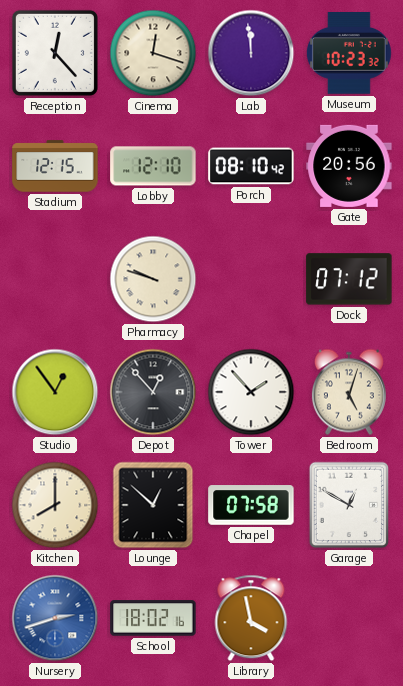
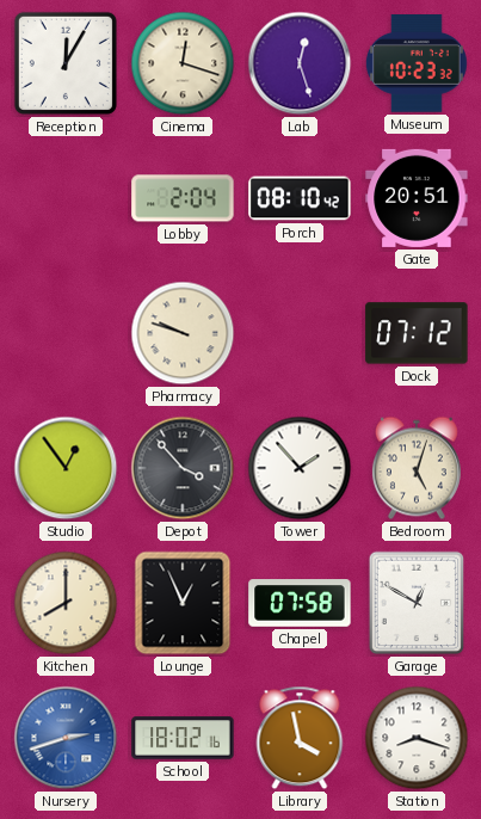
Reception: 12:23 -> 12:05 (66, 63)
Lab: 11:59 -> 12:27 (300, 63)
Stadium: 12:15 -> none (55, 166)
Lobby: 12:10 -> 2:04 (183, 198)
Gate: 20:56 -> 20:51 (417, 198)
Depot: 12:53 -> 3:53 (183, 468)
Lounge: 12:52 -> 12:56 (183, 603)
Station: none -> 8:18 (417, 738)
